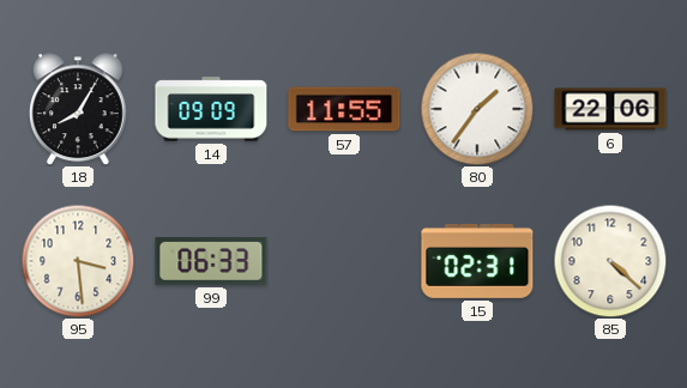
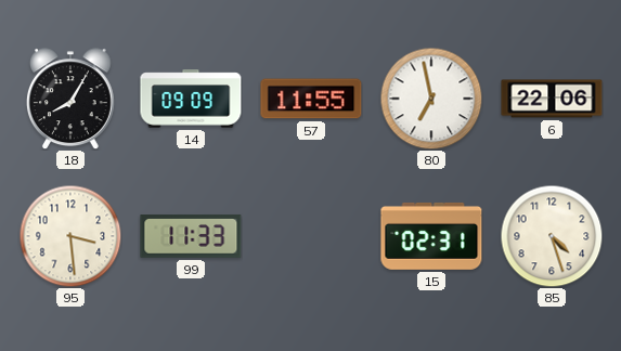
80: 1:36 -> 6:58 (431, 99)
99: 06:33 -> 11:33 (191, 236)
85: 4:22 -> 4:27 (552, 236)
